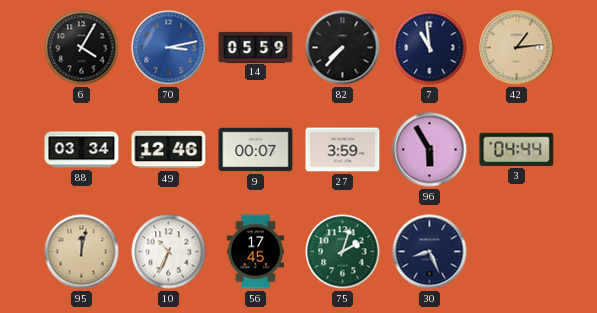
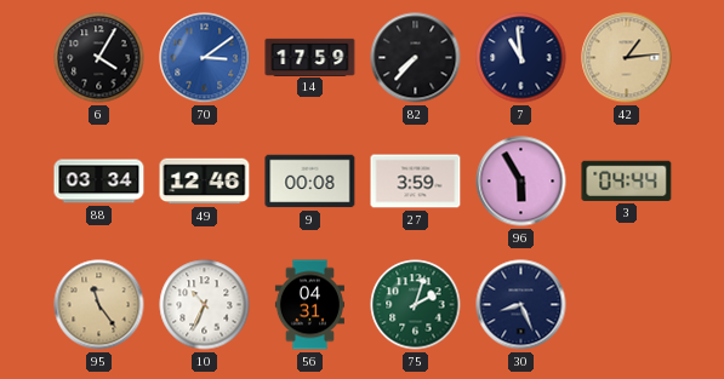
70: 3:13 -> 3:09 (205, 58)
14: 05:59 -> 17:59 (310, 57)
9: 00:07 -> 00:08 (310, 182)
95: 12:02 -> 11:24 (99, 305)
56: 17:45 -> 04:31 (309, 305)
